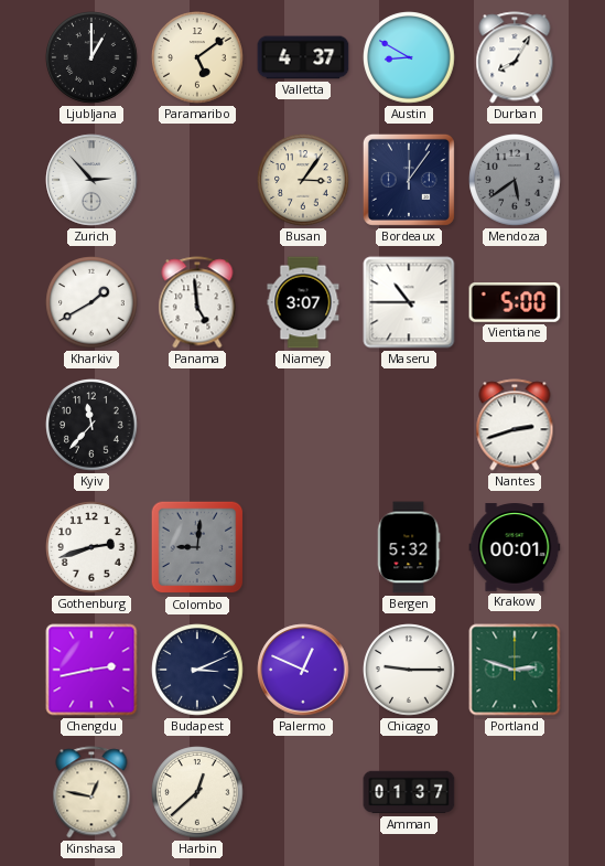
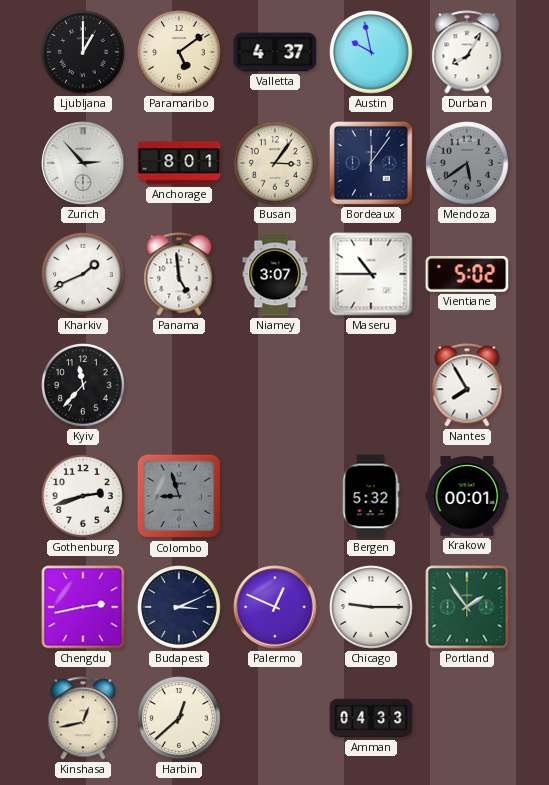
Austin: 8:50 -> 9:58 (371, 52)
Anchorage: none -> 8:01 (179, 163)
Kharkiv: 1:40 -> 1:41 (83, 274)
Vientiane: 5:00 -> 5:02 (467, 274)
Nantes: 2:42 -> 7:55 (467, 385)
Colombo: 9:01 -> 8:57 (179, 496)
Portland: 2:48 -> 1:54 (467, 607)
Kinshasa: 12:47 -> 12:43 (83, 718)
Amman: 01:37 -> 04:33 (371, 718)
